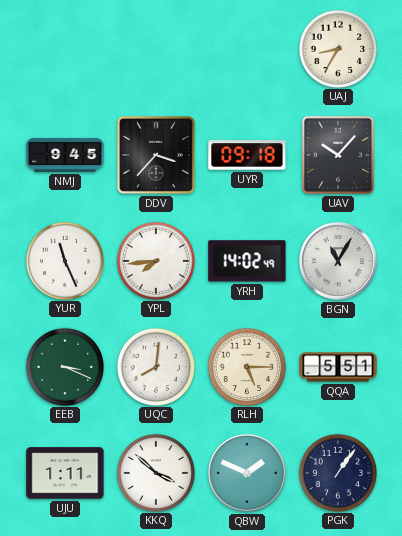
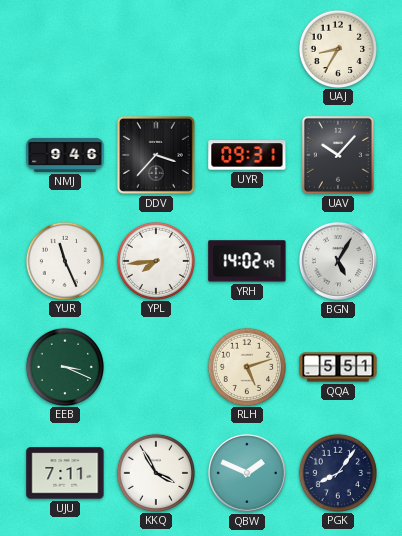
NMJ: 9:45 -> 9:46 (65, 155)
UYR: 09:18 -> 09:31 (247, 155)
BGN: 11:05 -> 5:05 (338, 261)
UQC: 8:01 -> none (155, 366)
RLH: 5:15 -> 5:12 (246, 366)
UJU: 1:11 -> 7:11 (65, 473)
KKQ: 3:52 -> 3:55 (155, 472)
PGK: 1:06 -> 8:06 (337, 472)
